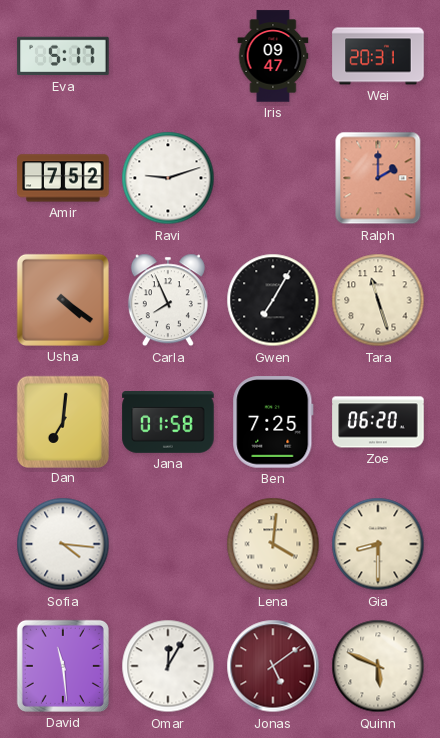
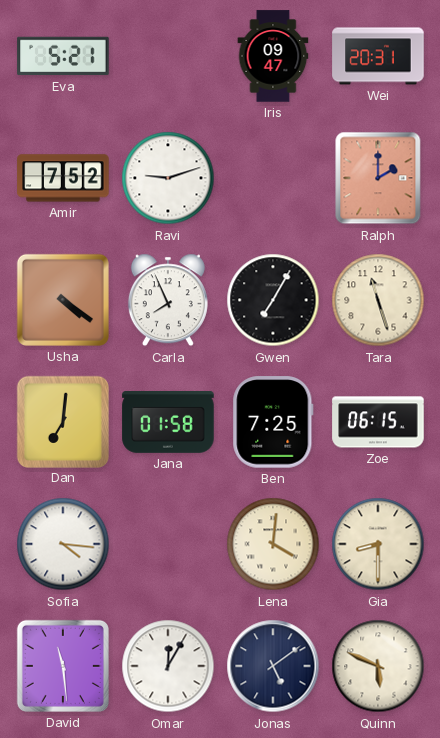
Eva: 5:17 -> 5:21 (63, 56)
Zoe: 06:20 -> 06:15 (378, 422)
Jonas dial: burgundy -> navy (273, 666)
